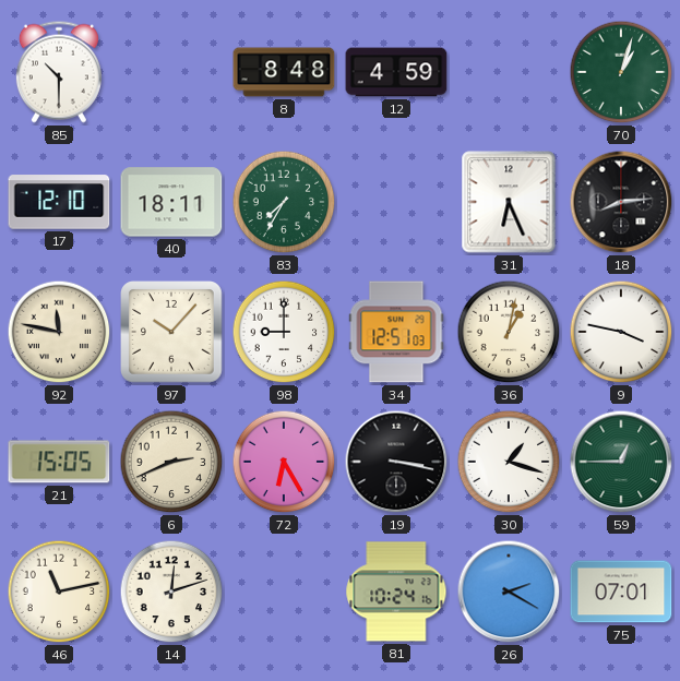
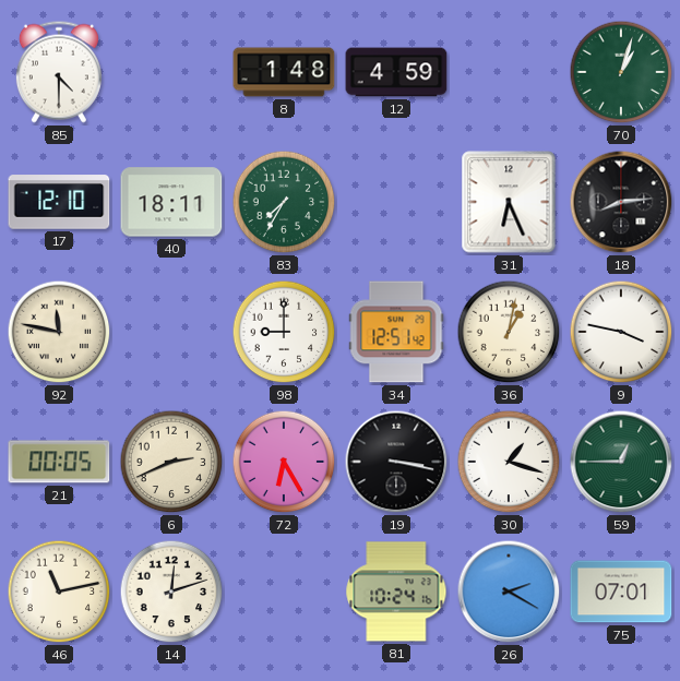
85: 10:30 -> 4:30 (59, 72)
8: 8:48 -> 1:48 (284, 72)
97: 10:07 -> none (172, 333)
34: 12:51:03 -> 12:51:42 (396, 332)
21: 15:05 -> 00:05 (59, 462)
